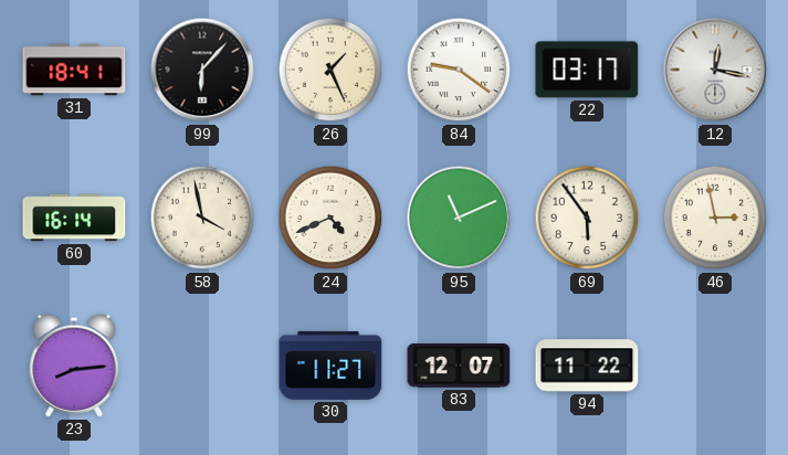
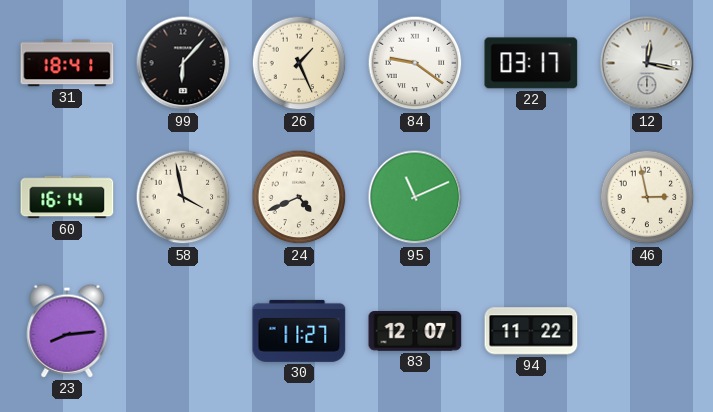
69: 5:54 -> none (587, 218)
